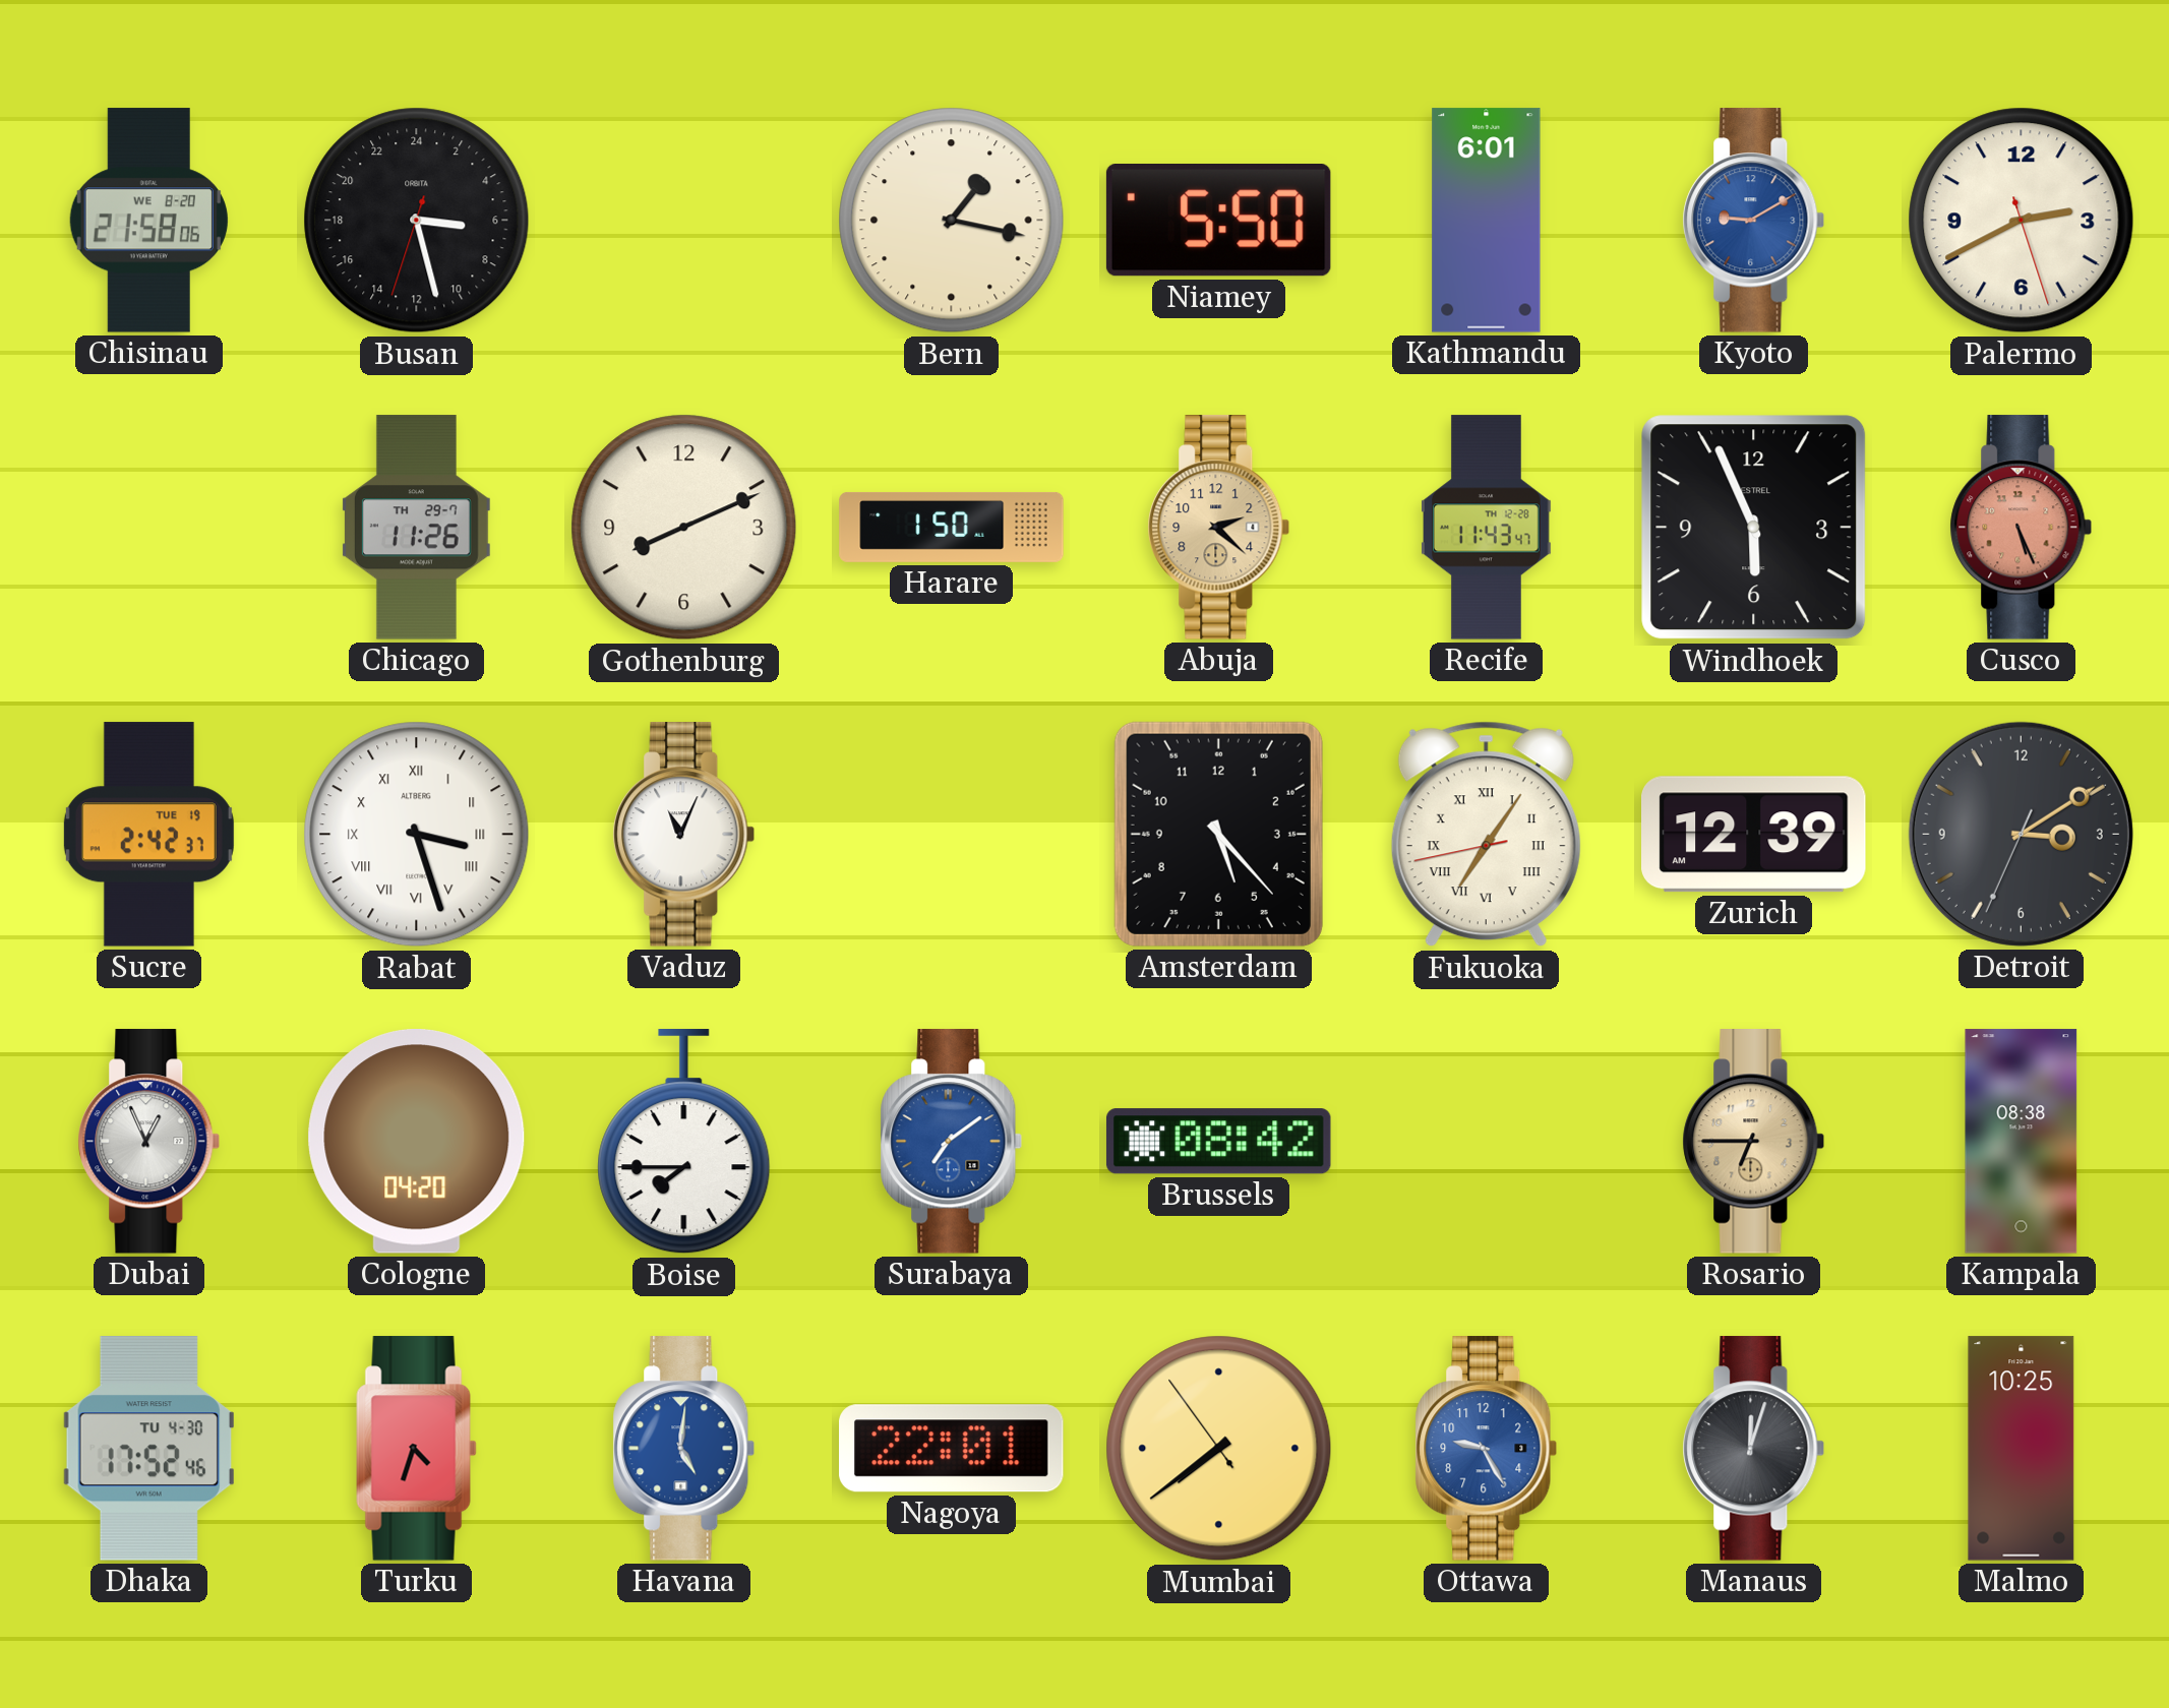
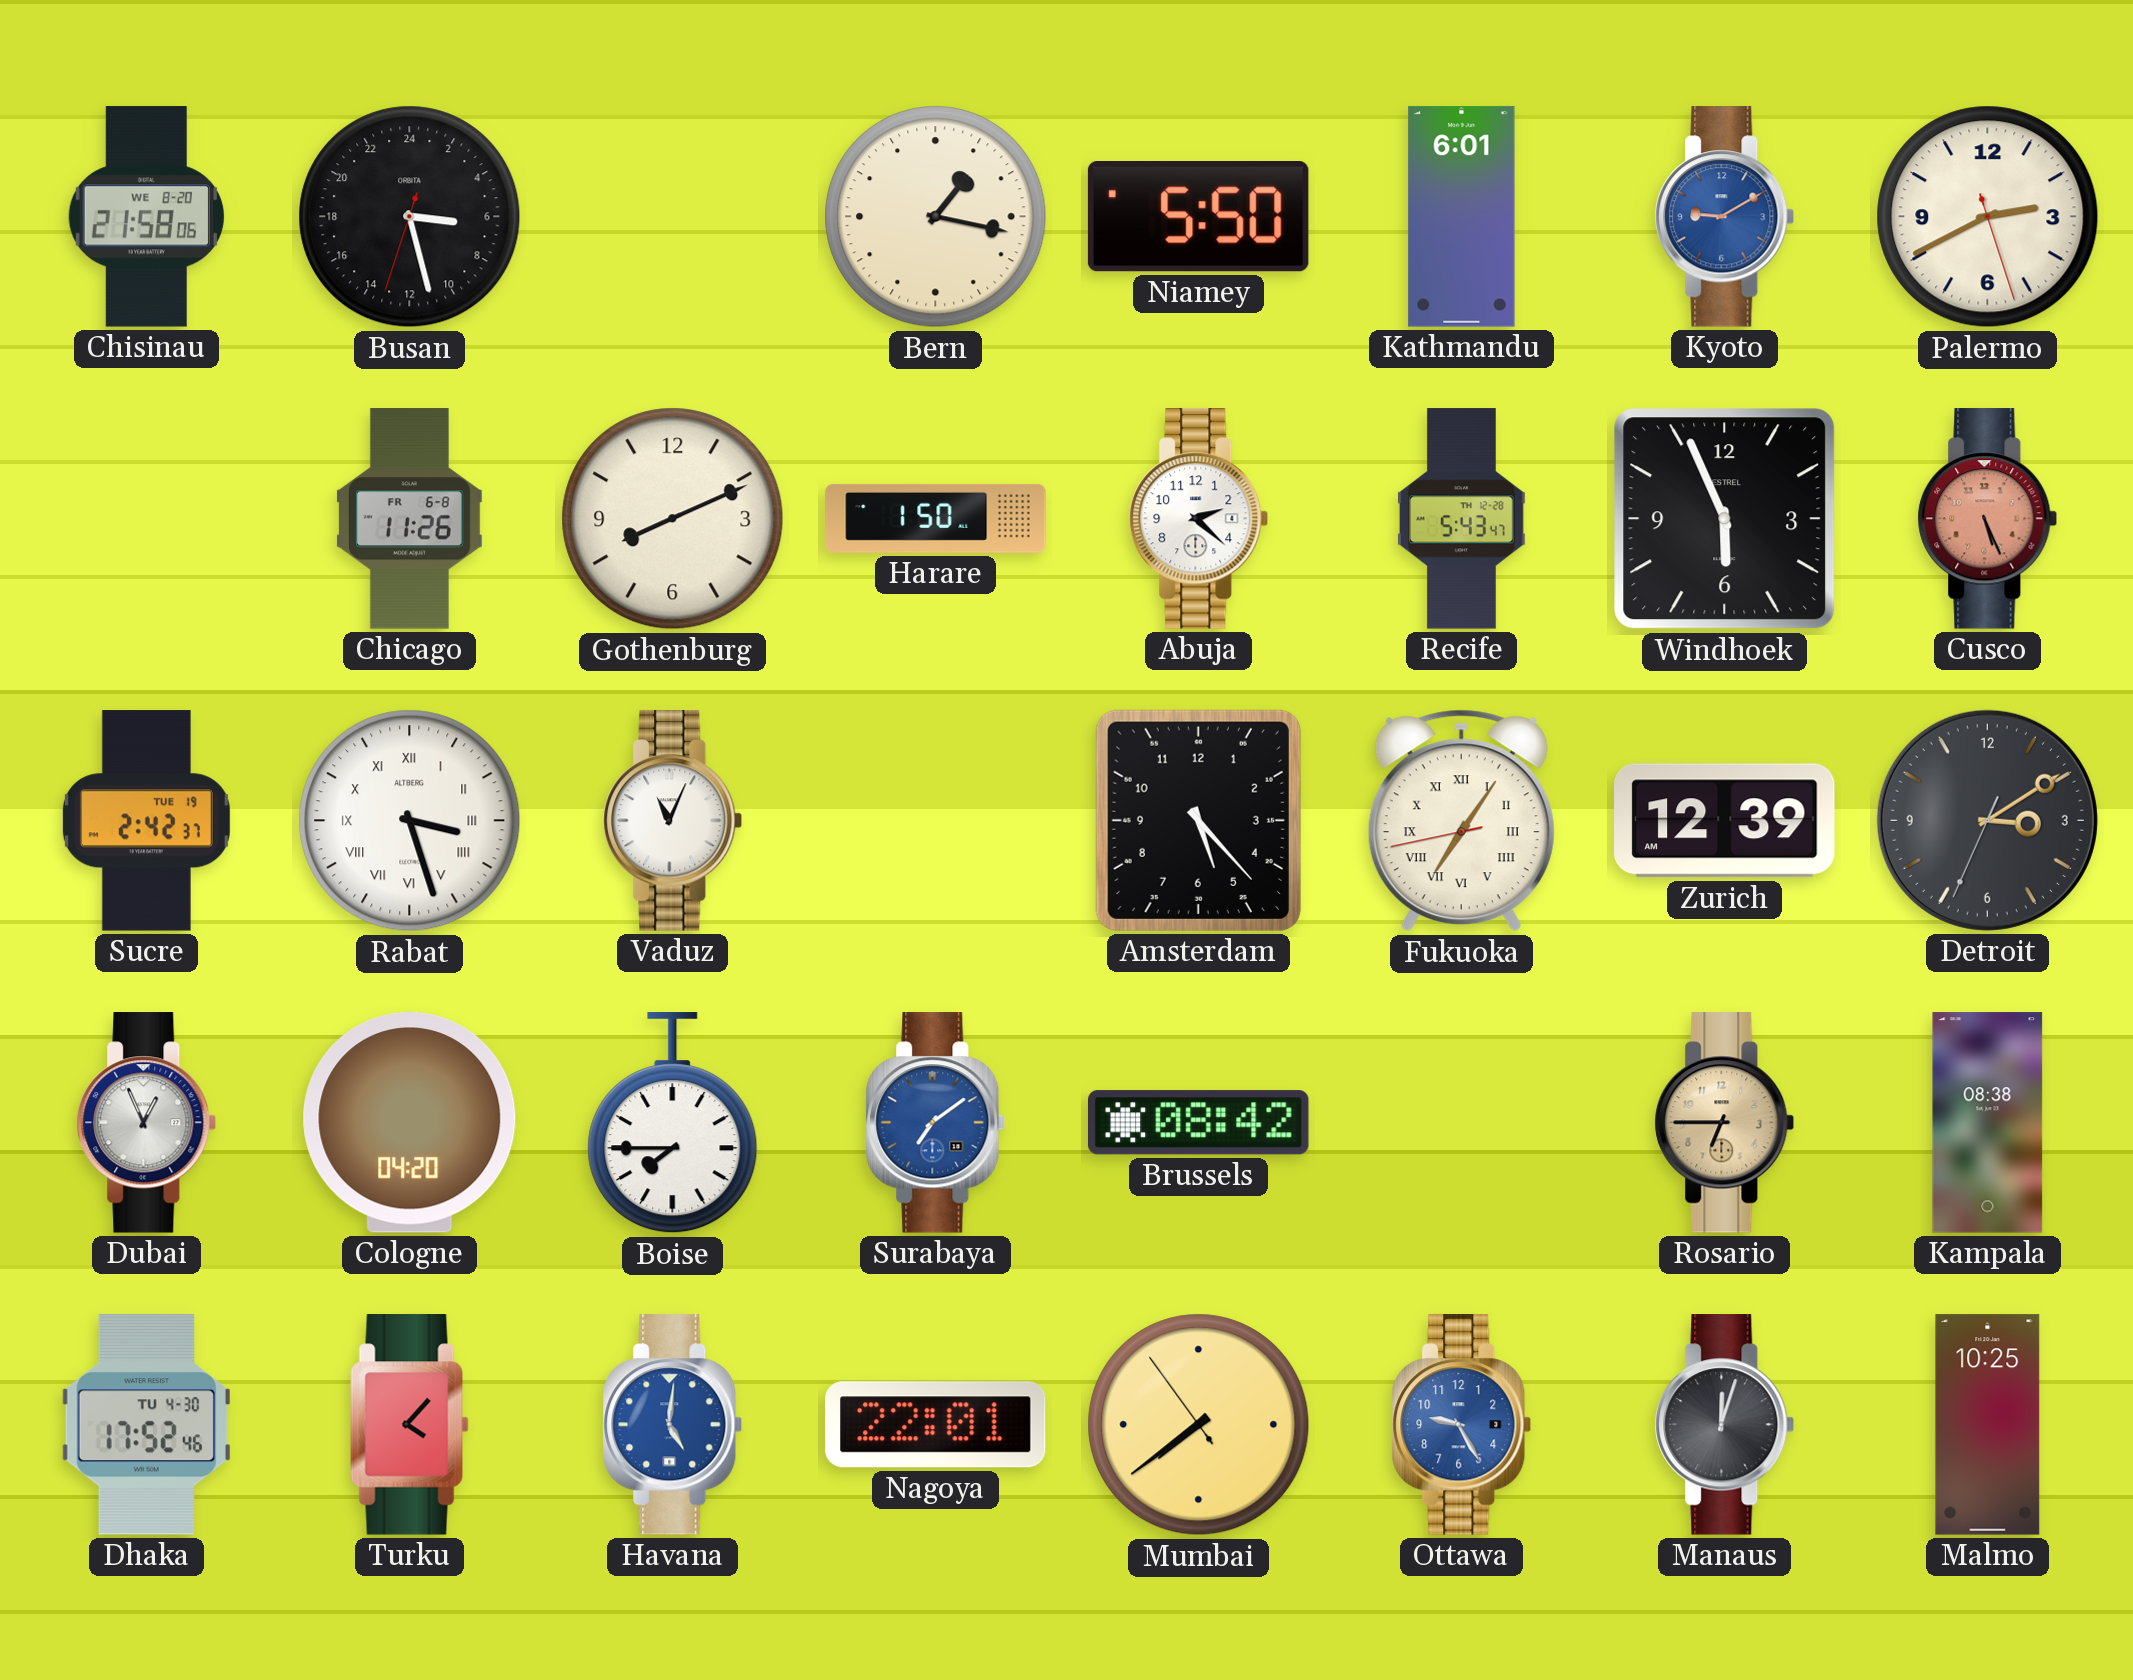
Chicago date: TH 29-7 -> FR 6-8 (409, 519)
Abuja dial: champagne -> white (1199, 519)
Recife: 11:43 -> 5:43 (1462, 519)
Turku: 4:33 -> 4:07 (410, 1425)
